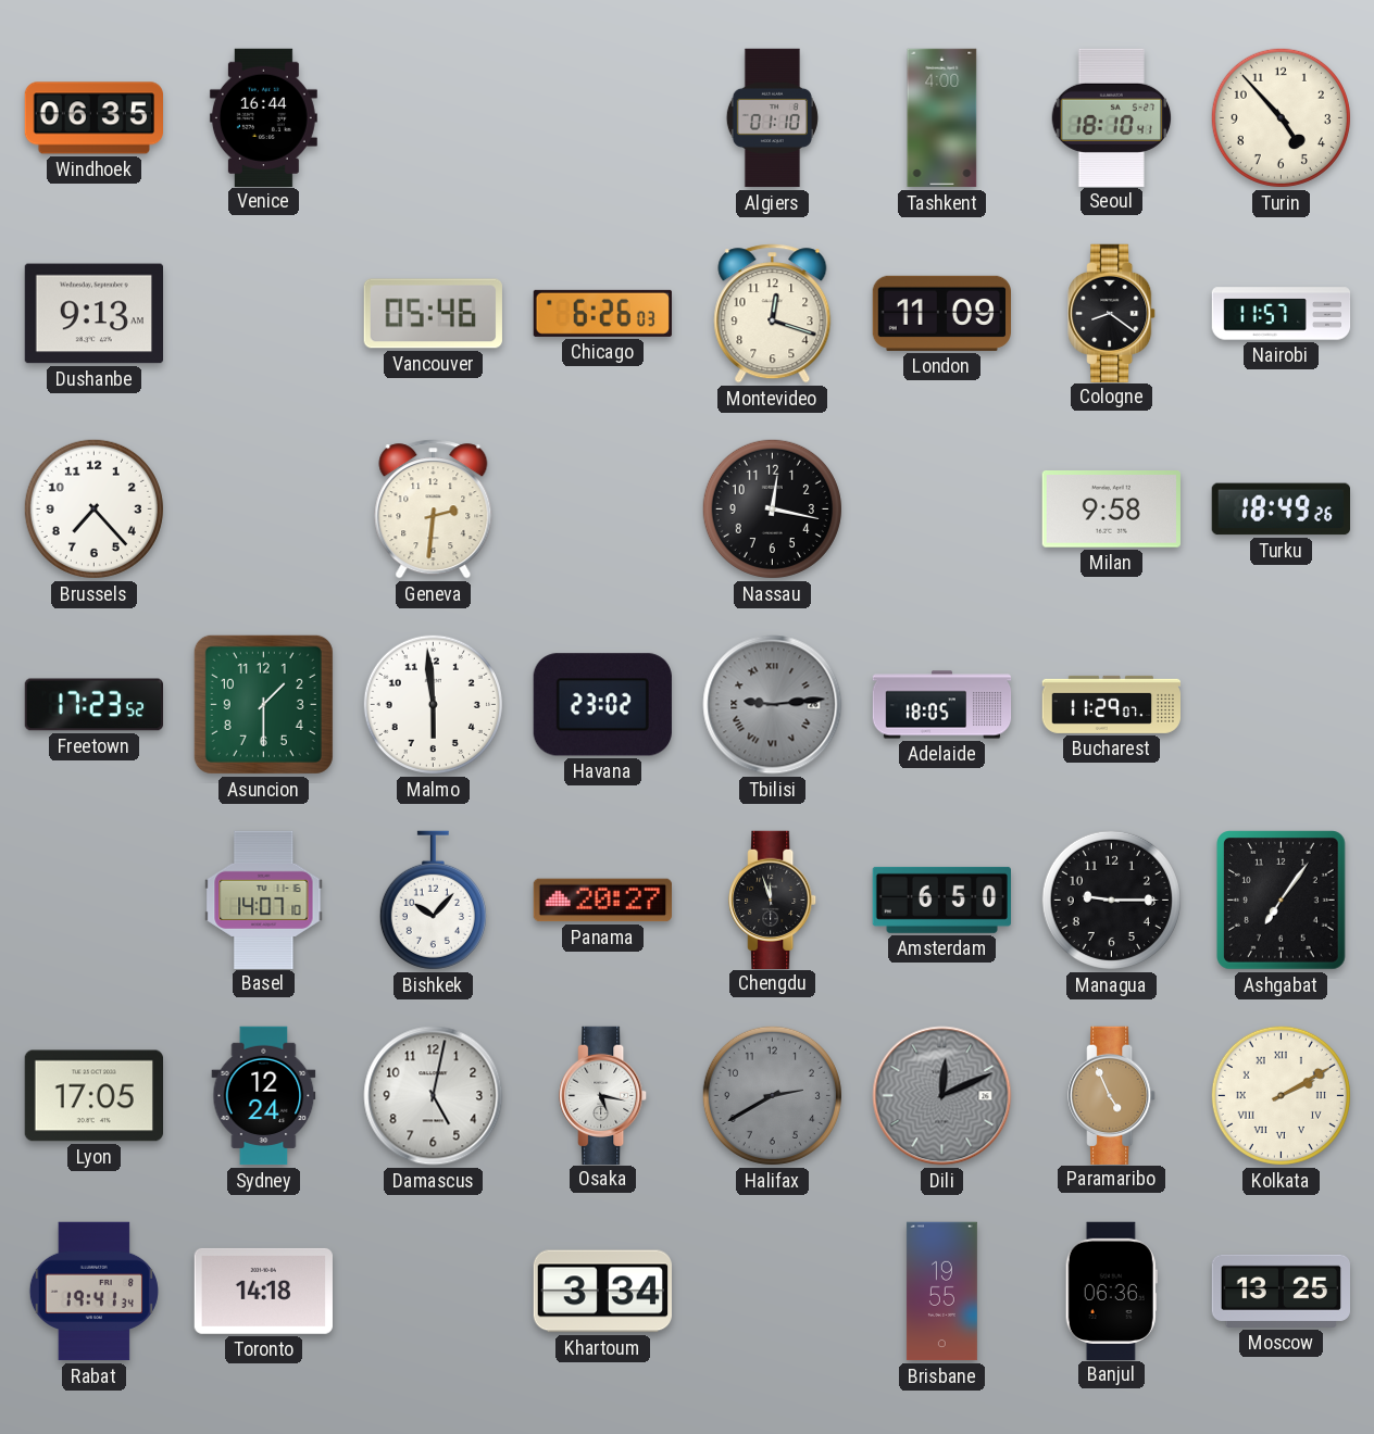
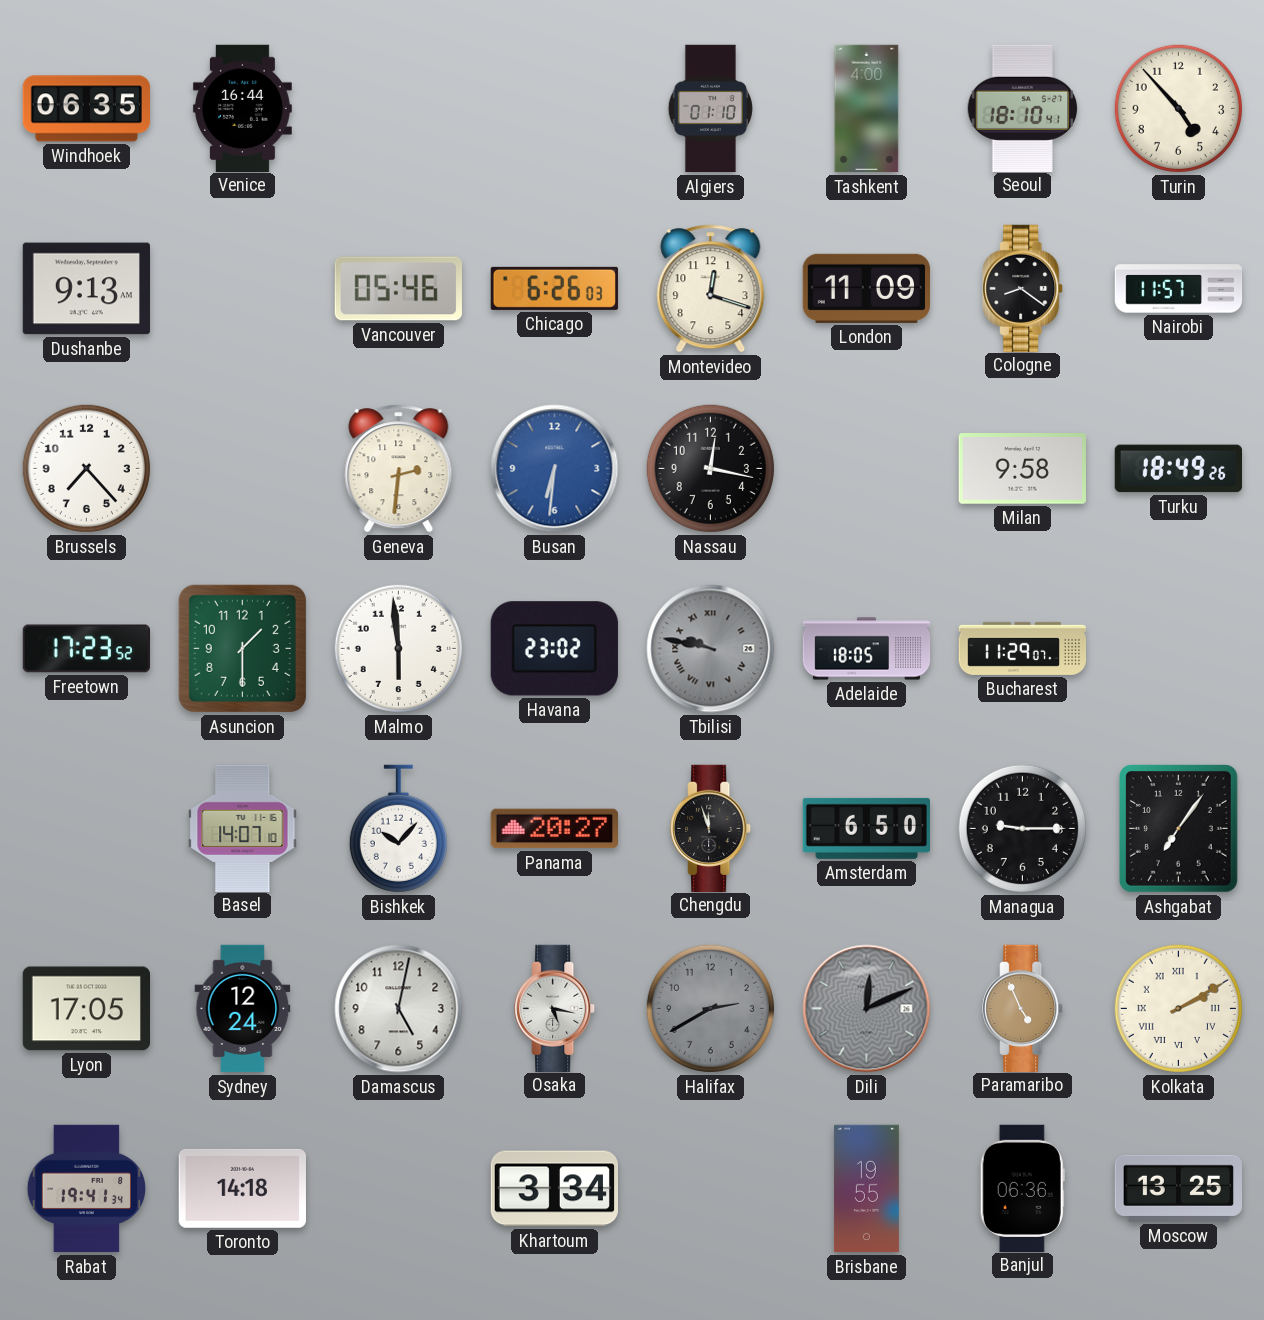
Busan: none -> 6:31 (555, 469)
Tbilisi: 9:14 -> 9:47 (711, 649)
